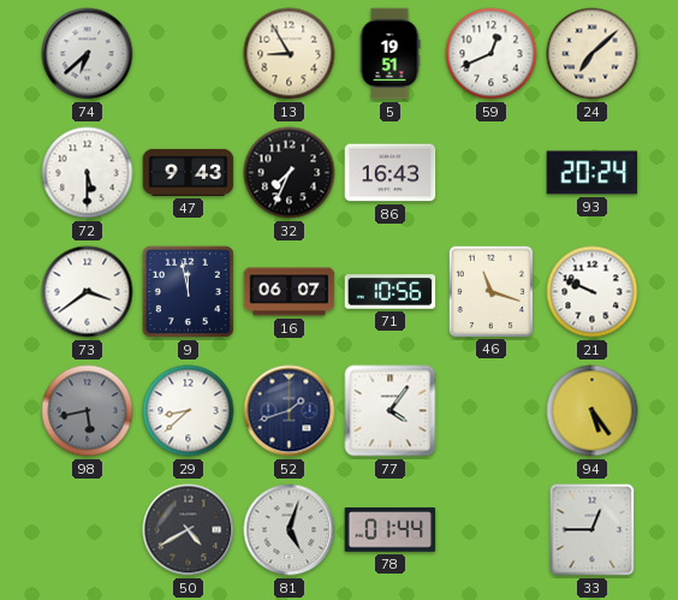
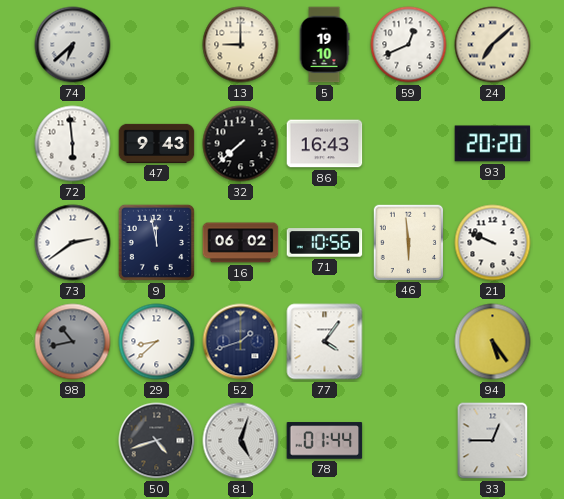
13: 8:55 -> 9:00 (241, 45)
5: 19:51 -> 19:10 (324, 45)
72: 5:30 -> 5:59 (73, 144)
32: 7:34 -> 7:38 (241, 144)
93: 20:24 -> 20:20 (493, 144)
73: 3:39 -> 2:39 (73, 243)
16: 06:07 -> 06:02 (241, 243)
46: 11:18 -> 5:59 (408, 242)
98: 5:43 -> 10:43 (73, 342)
50: 4:40 -> 4:42 (157, 441)
